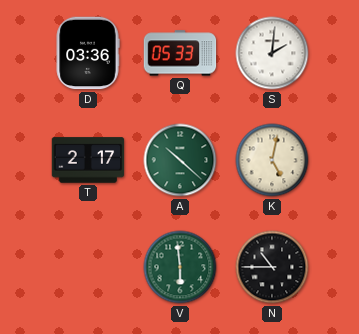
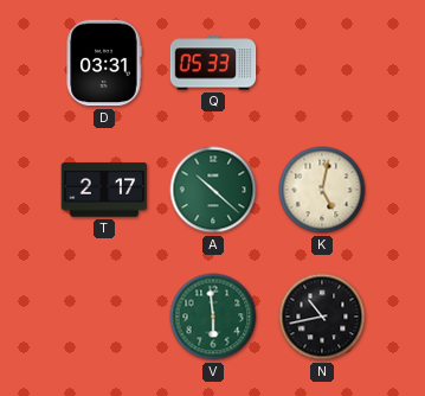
D: 03:36 -> 03:31 (104, 63)
S: 2:01 -> none (272, 53)
N: 10:45 -> 10:43 (322, 317)
